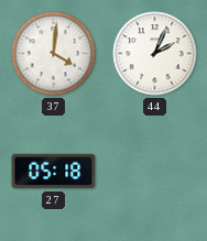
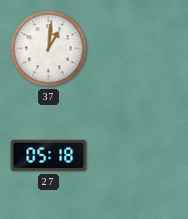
37: 4:01 -> 1:01 (49, 49)
44: 2:04 -> none (155, 54)
